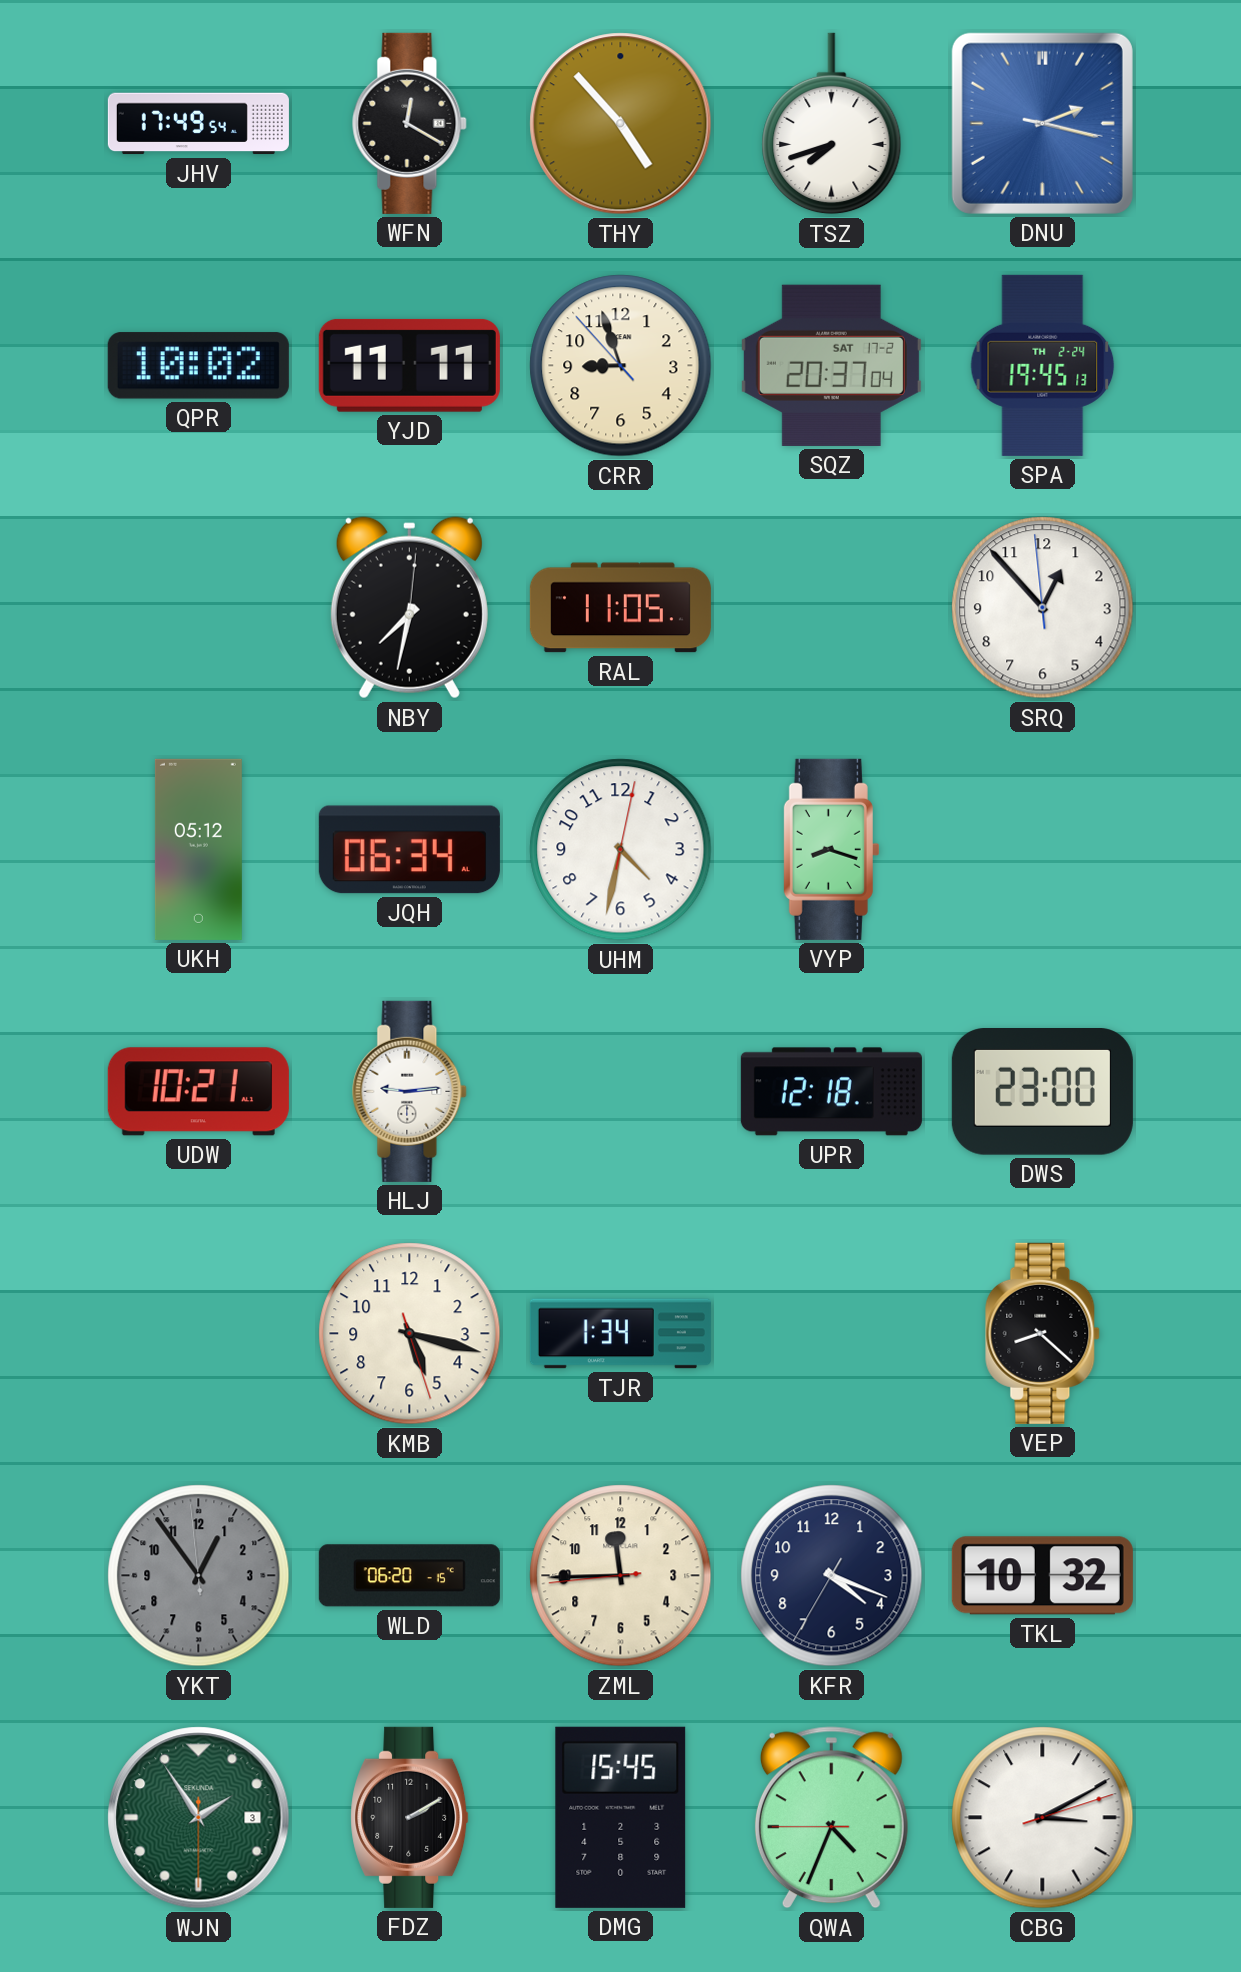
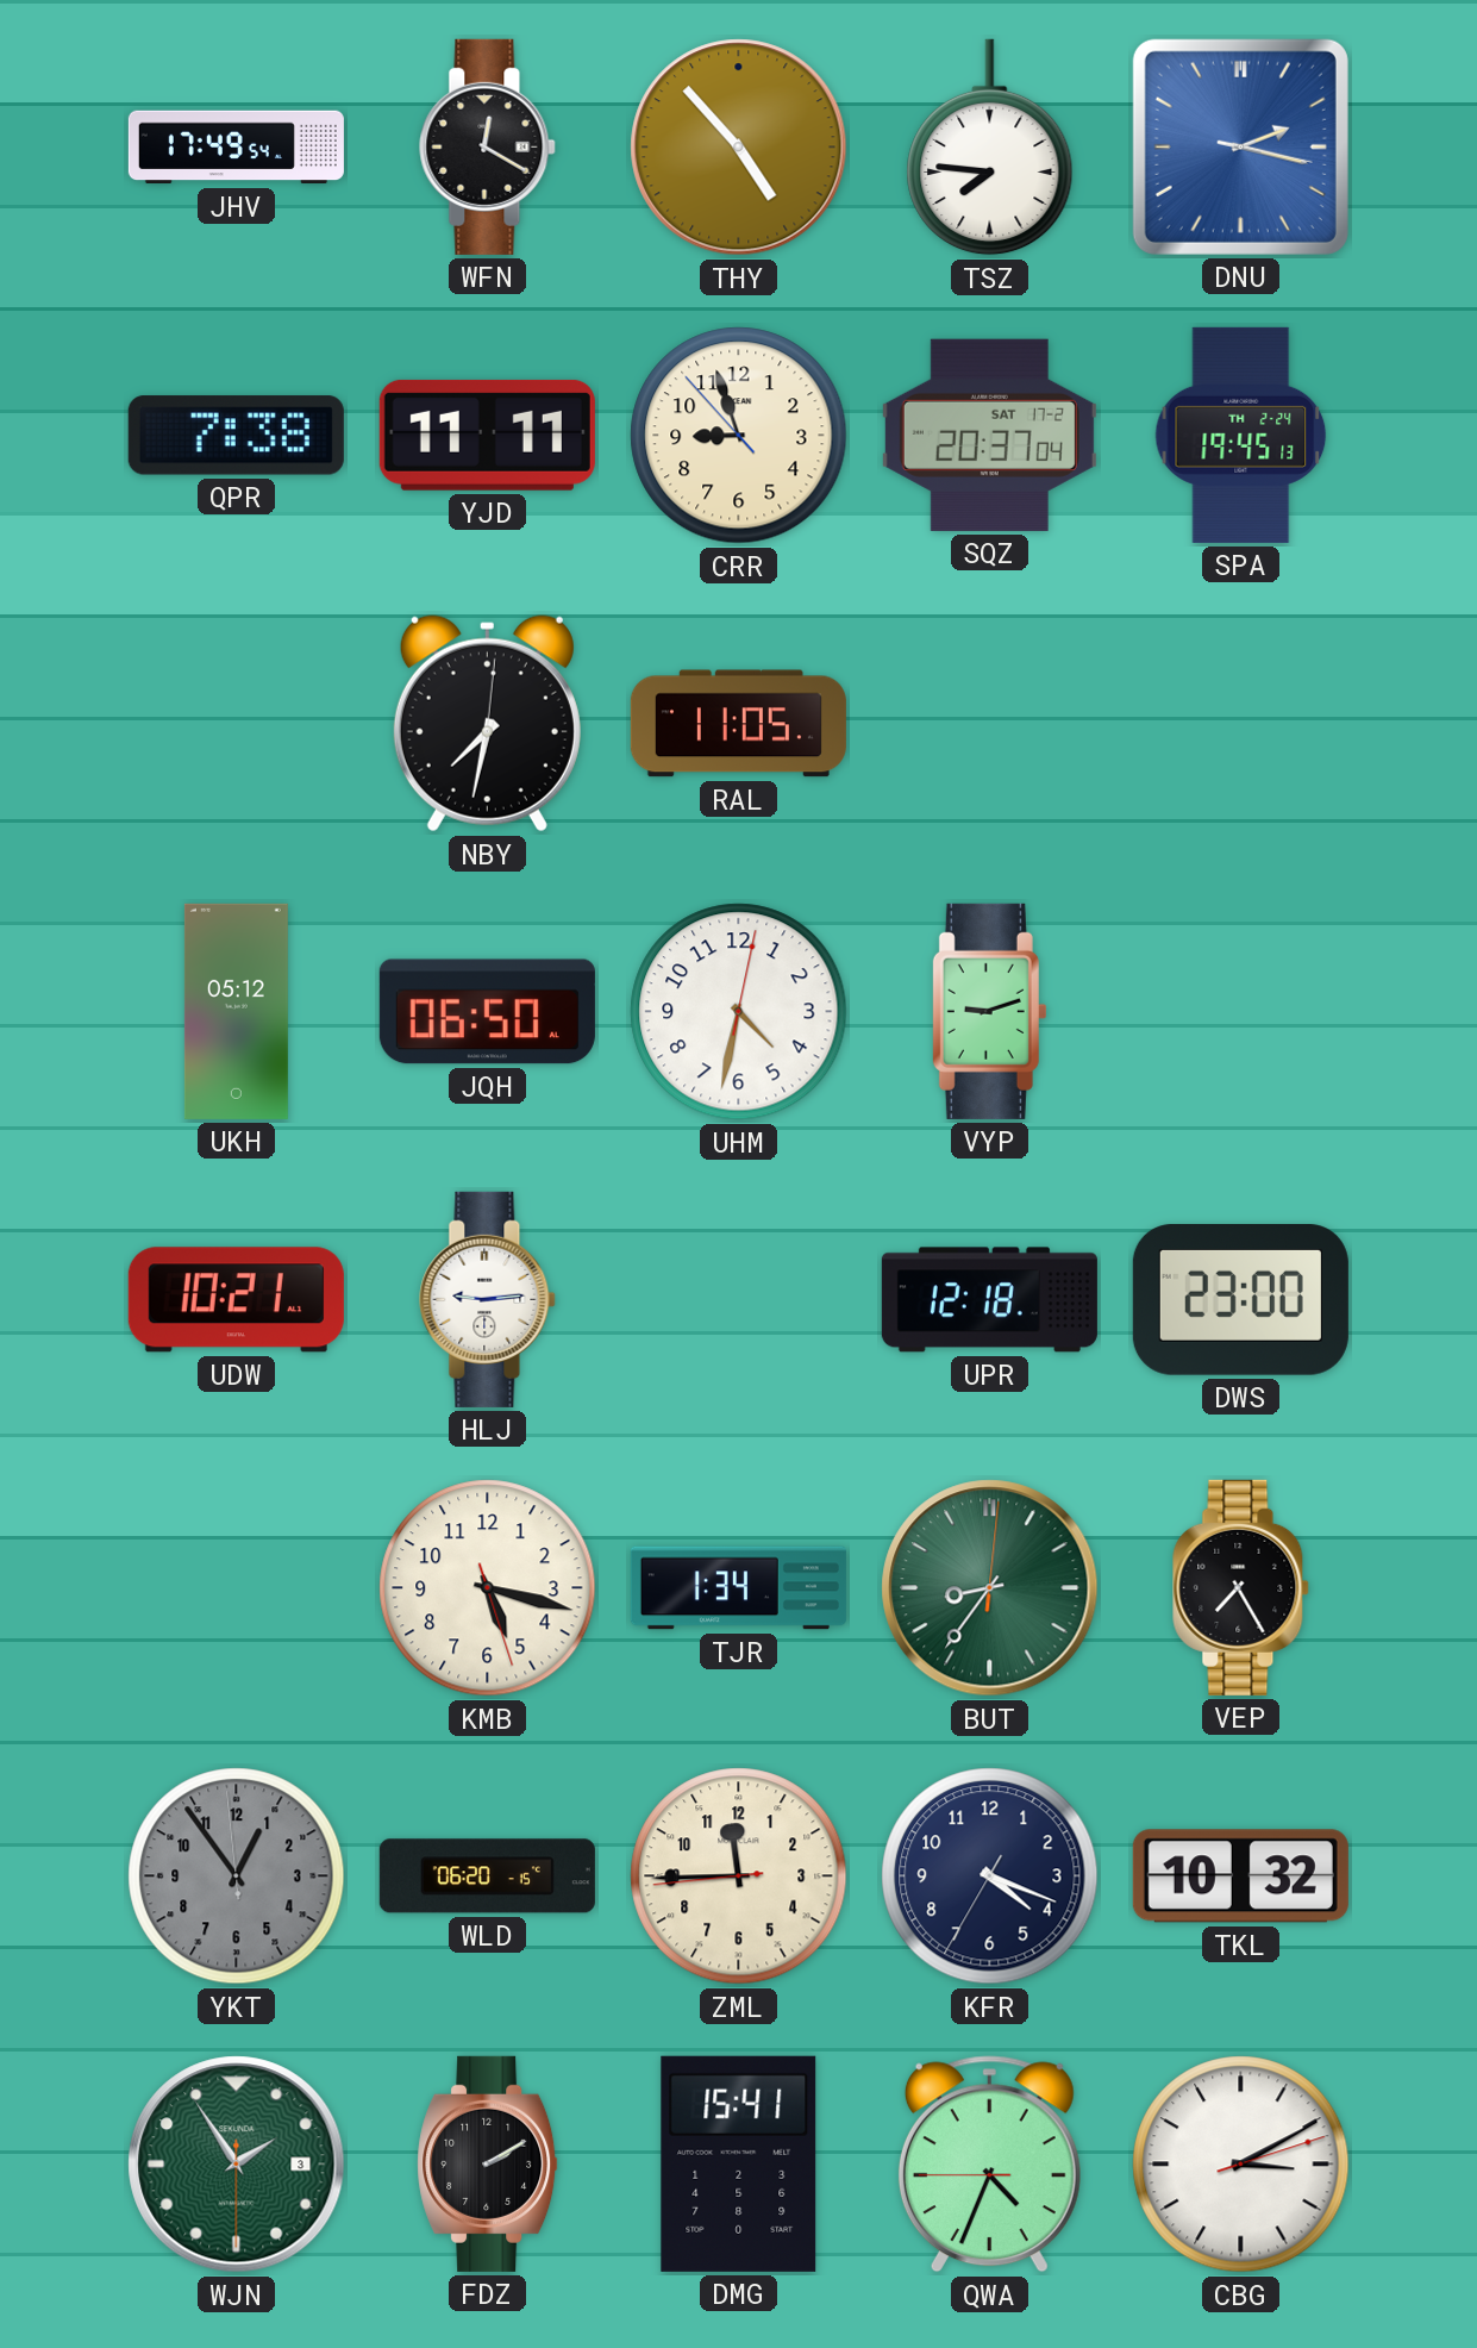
TSZ: 7:42 -> 7:46 (990, 148)
QPR: 10:02 -> 7:38 (236, 436)
SRQ: 12:52 -> none (1043, 608)
JQH: 06:34 -> 06:50 (487, 1012)
VYP: 8:18 -> 9:12 (989, 1011)
BUT: none -> 8:36 (990, 1588)
VEP: 8:22 -> 7:25 (1241, 1587)
DMG: 15:45 -> 15:41 (739, 2163)
